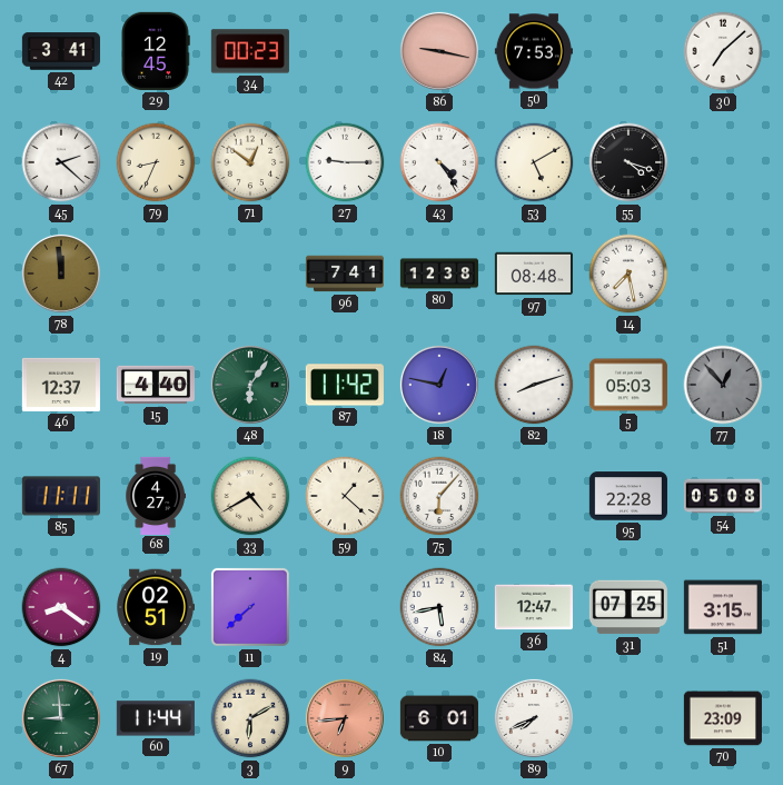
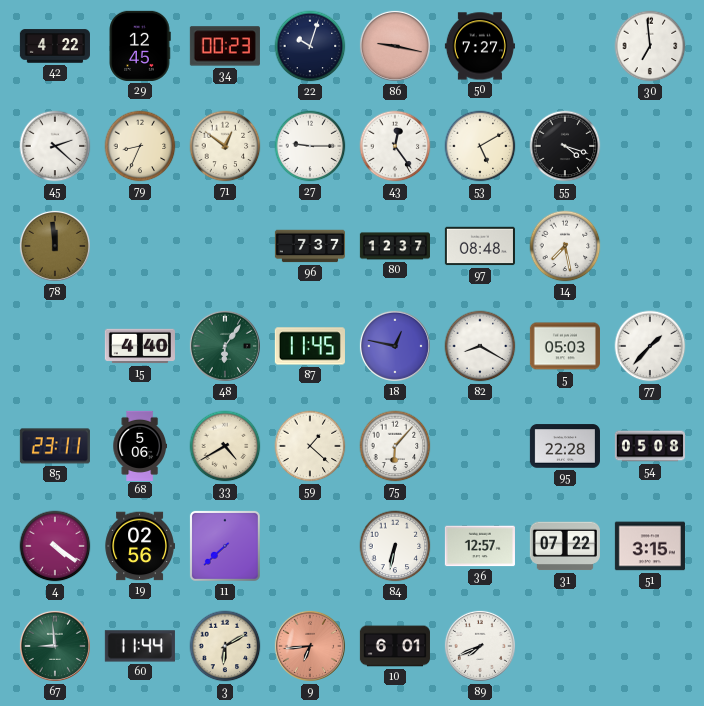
42: 3:41 -> 4:22 (55, 46)
22: none -> 10:03 (310, 46)
50: 7:53 -> 7:27 (480, 46)
30: 7:08 -> 6:59 (650, 46)
43: 4:24 -> 12:24 (395, 146)
96: 7:41 -> 7:37 (309, 246)
80: 12:38 -> 12:37 (395, 246)
46: 12:37 -> none (61, 385)
87: 11:42 -> 11:45 (310, 346)
82: 8:12 -> 8:20 (480, 346)
77: 12:53 -> 1:37 (650, 346)
77 dial: grey -> white (650, 346)
85: 11:11 -> 23:11 (55, 446)
68: 4:27 -> 5:06 (139, 445)
4: 8:21 -> 4:21 (55, 546)
19: 02:51 -> 02:56 (140, 546)
84: 5:43 -> 6:32 (395, 546)
36: 12:47 -> 12:57 (480, 546)
31: 07:25 -> 07:22 (565, 546)
70: 23:09 -> none (723, 718)
